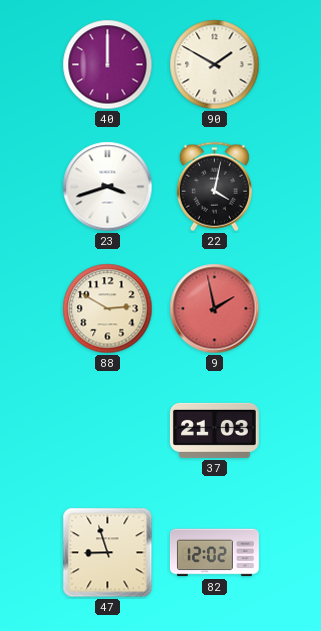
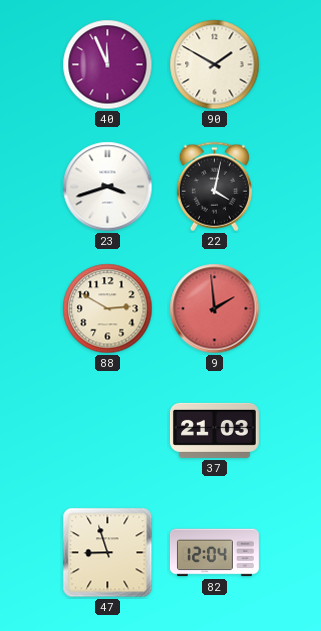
40: 12:00 -> 11:56 (108, 65)
9: 1:58 -> 1:59 (215, 309)
82: 12:02 -> 12:04 (214, 553)
